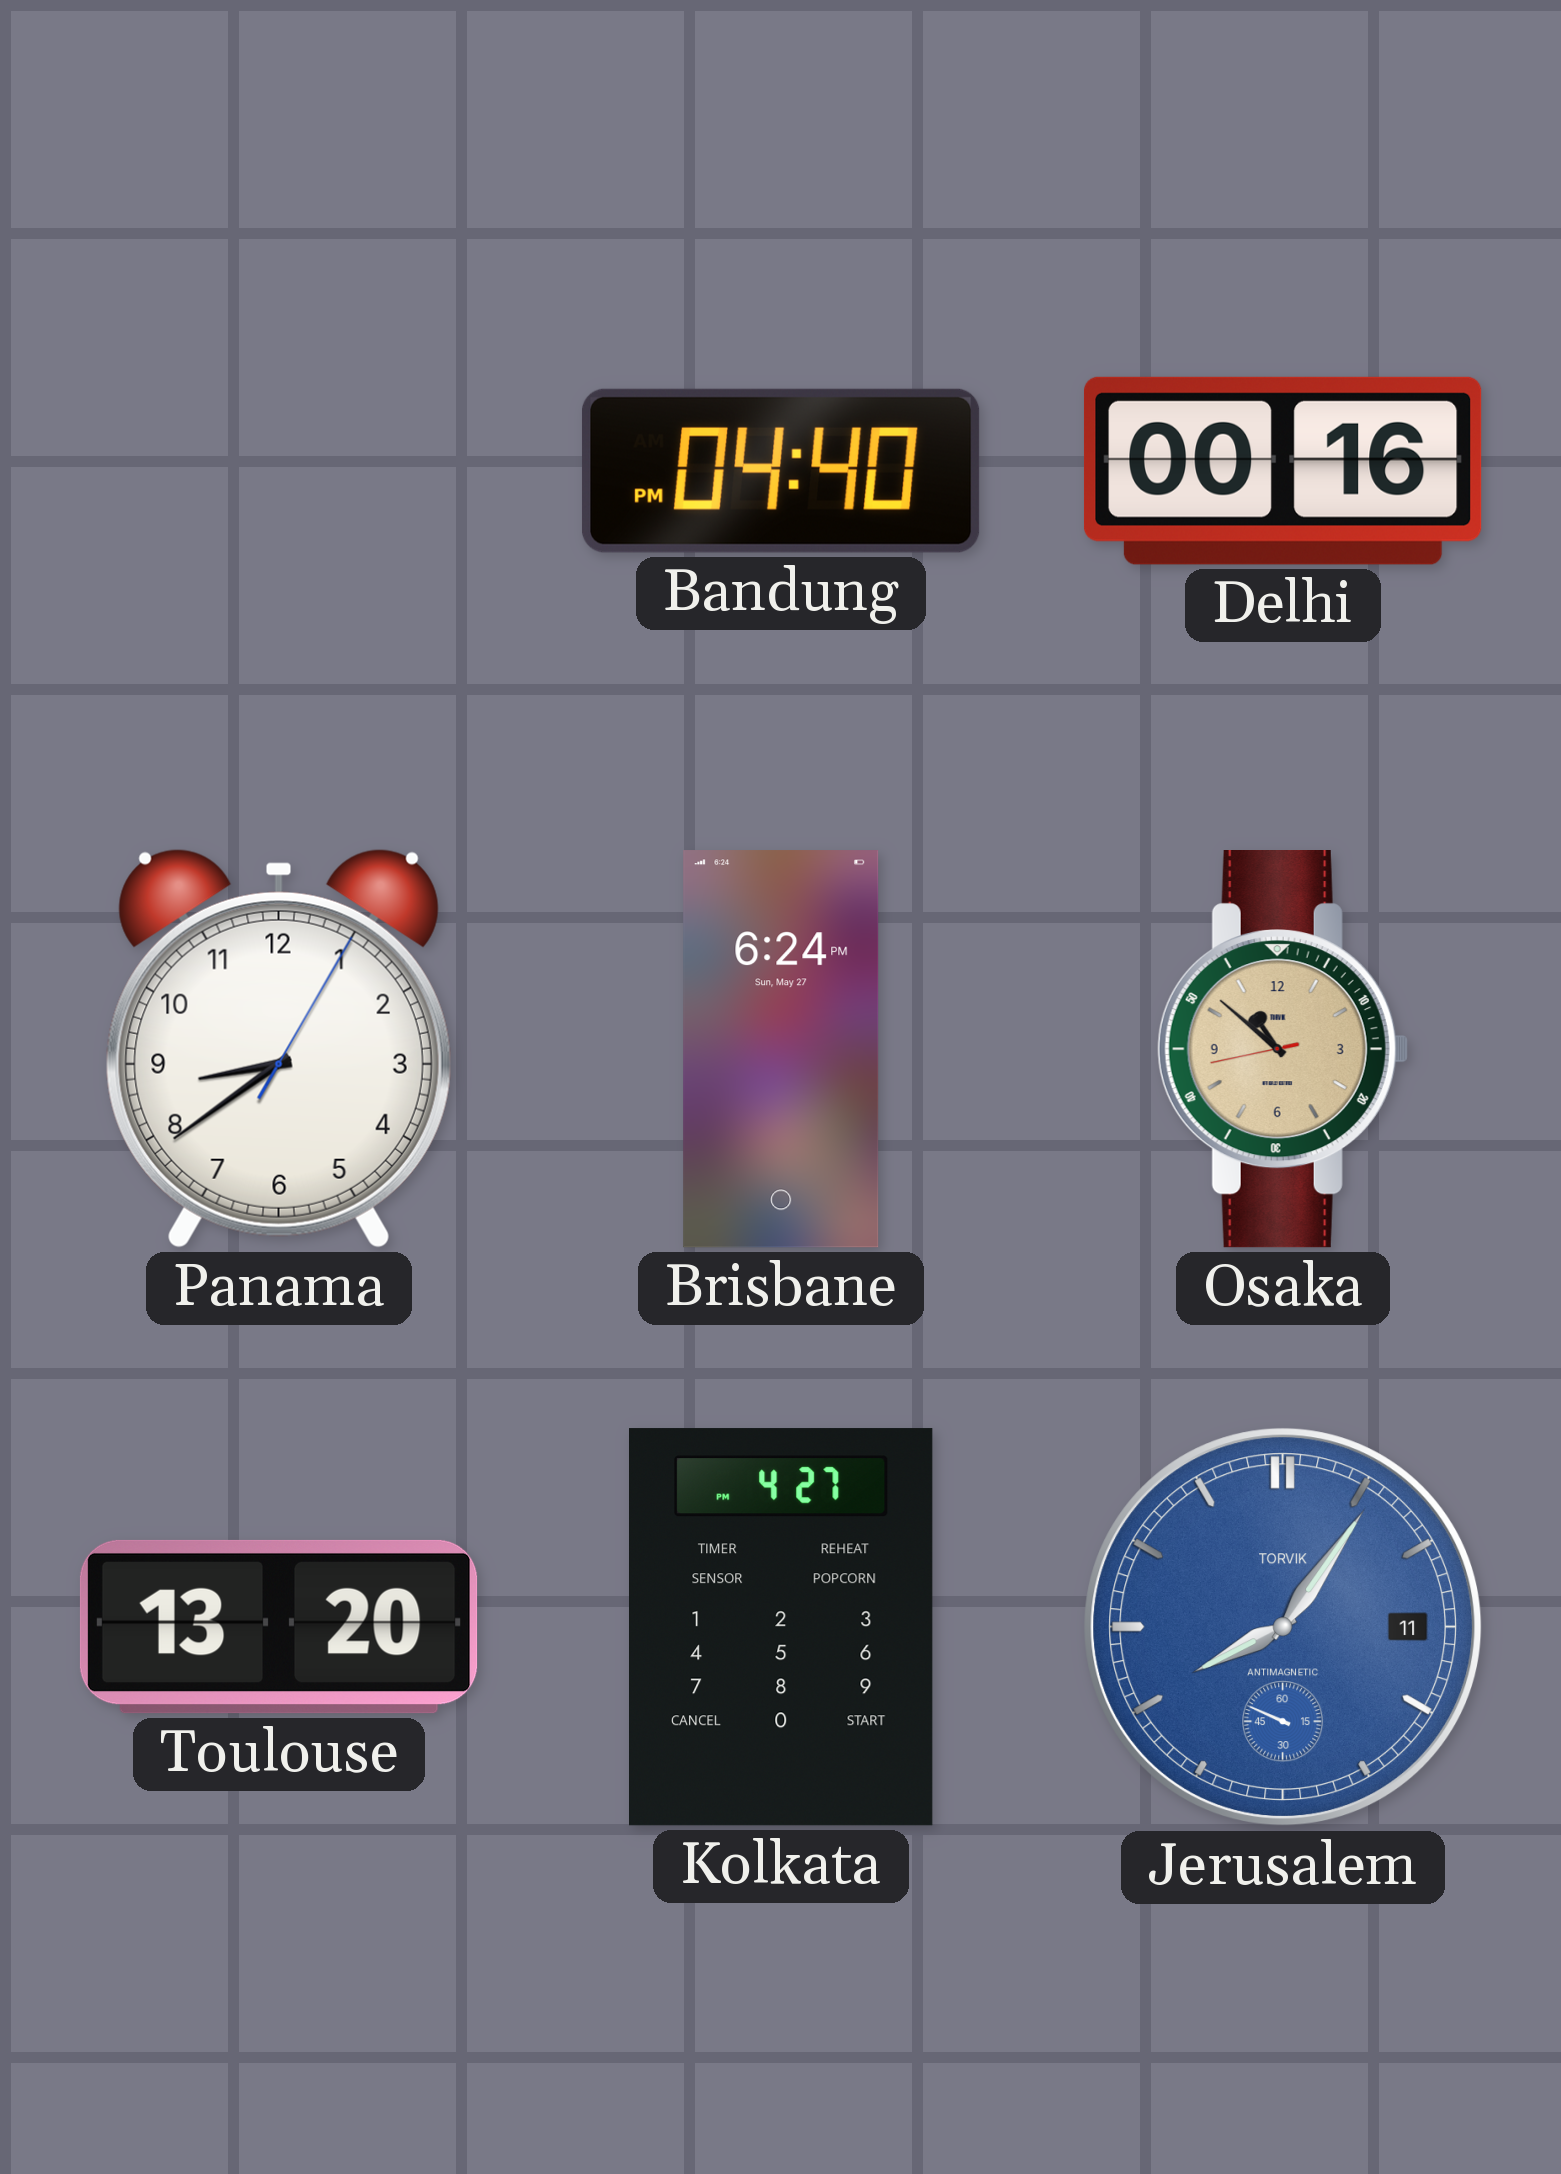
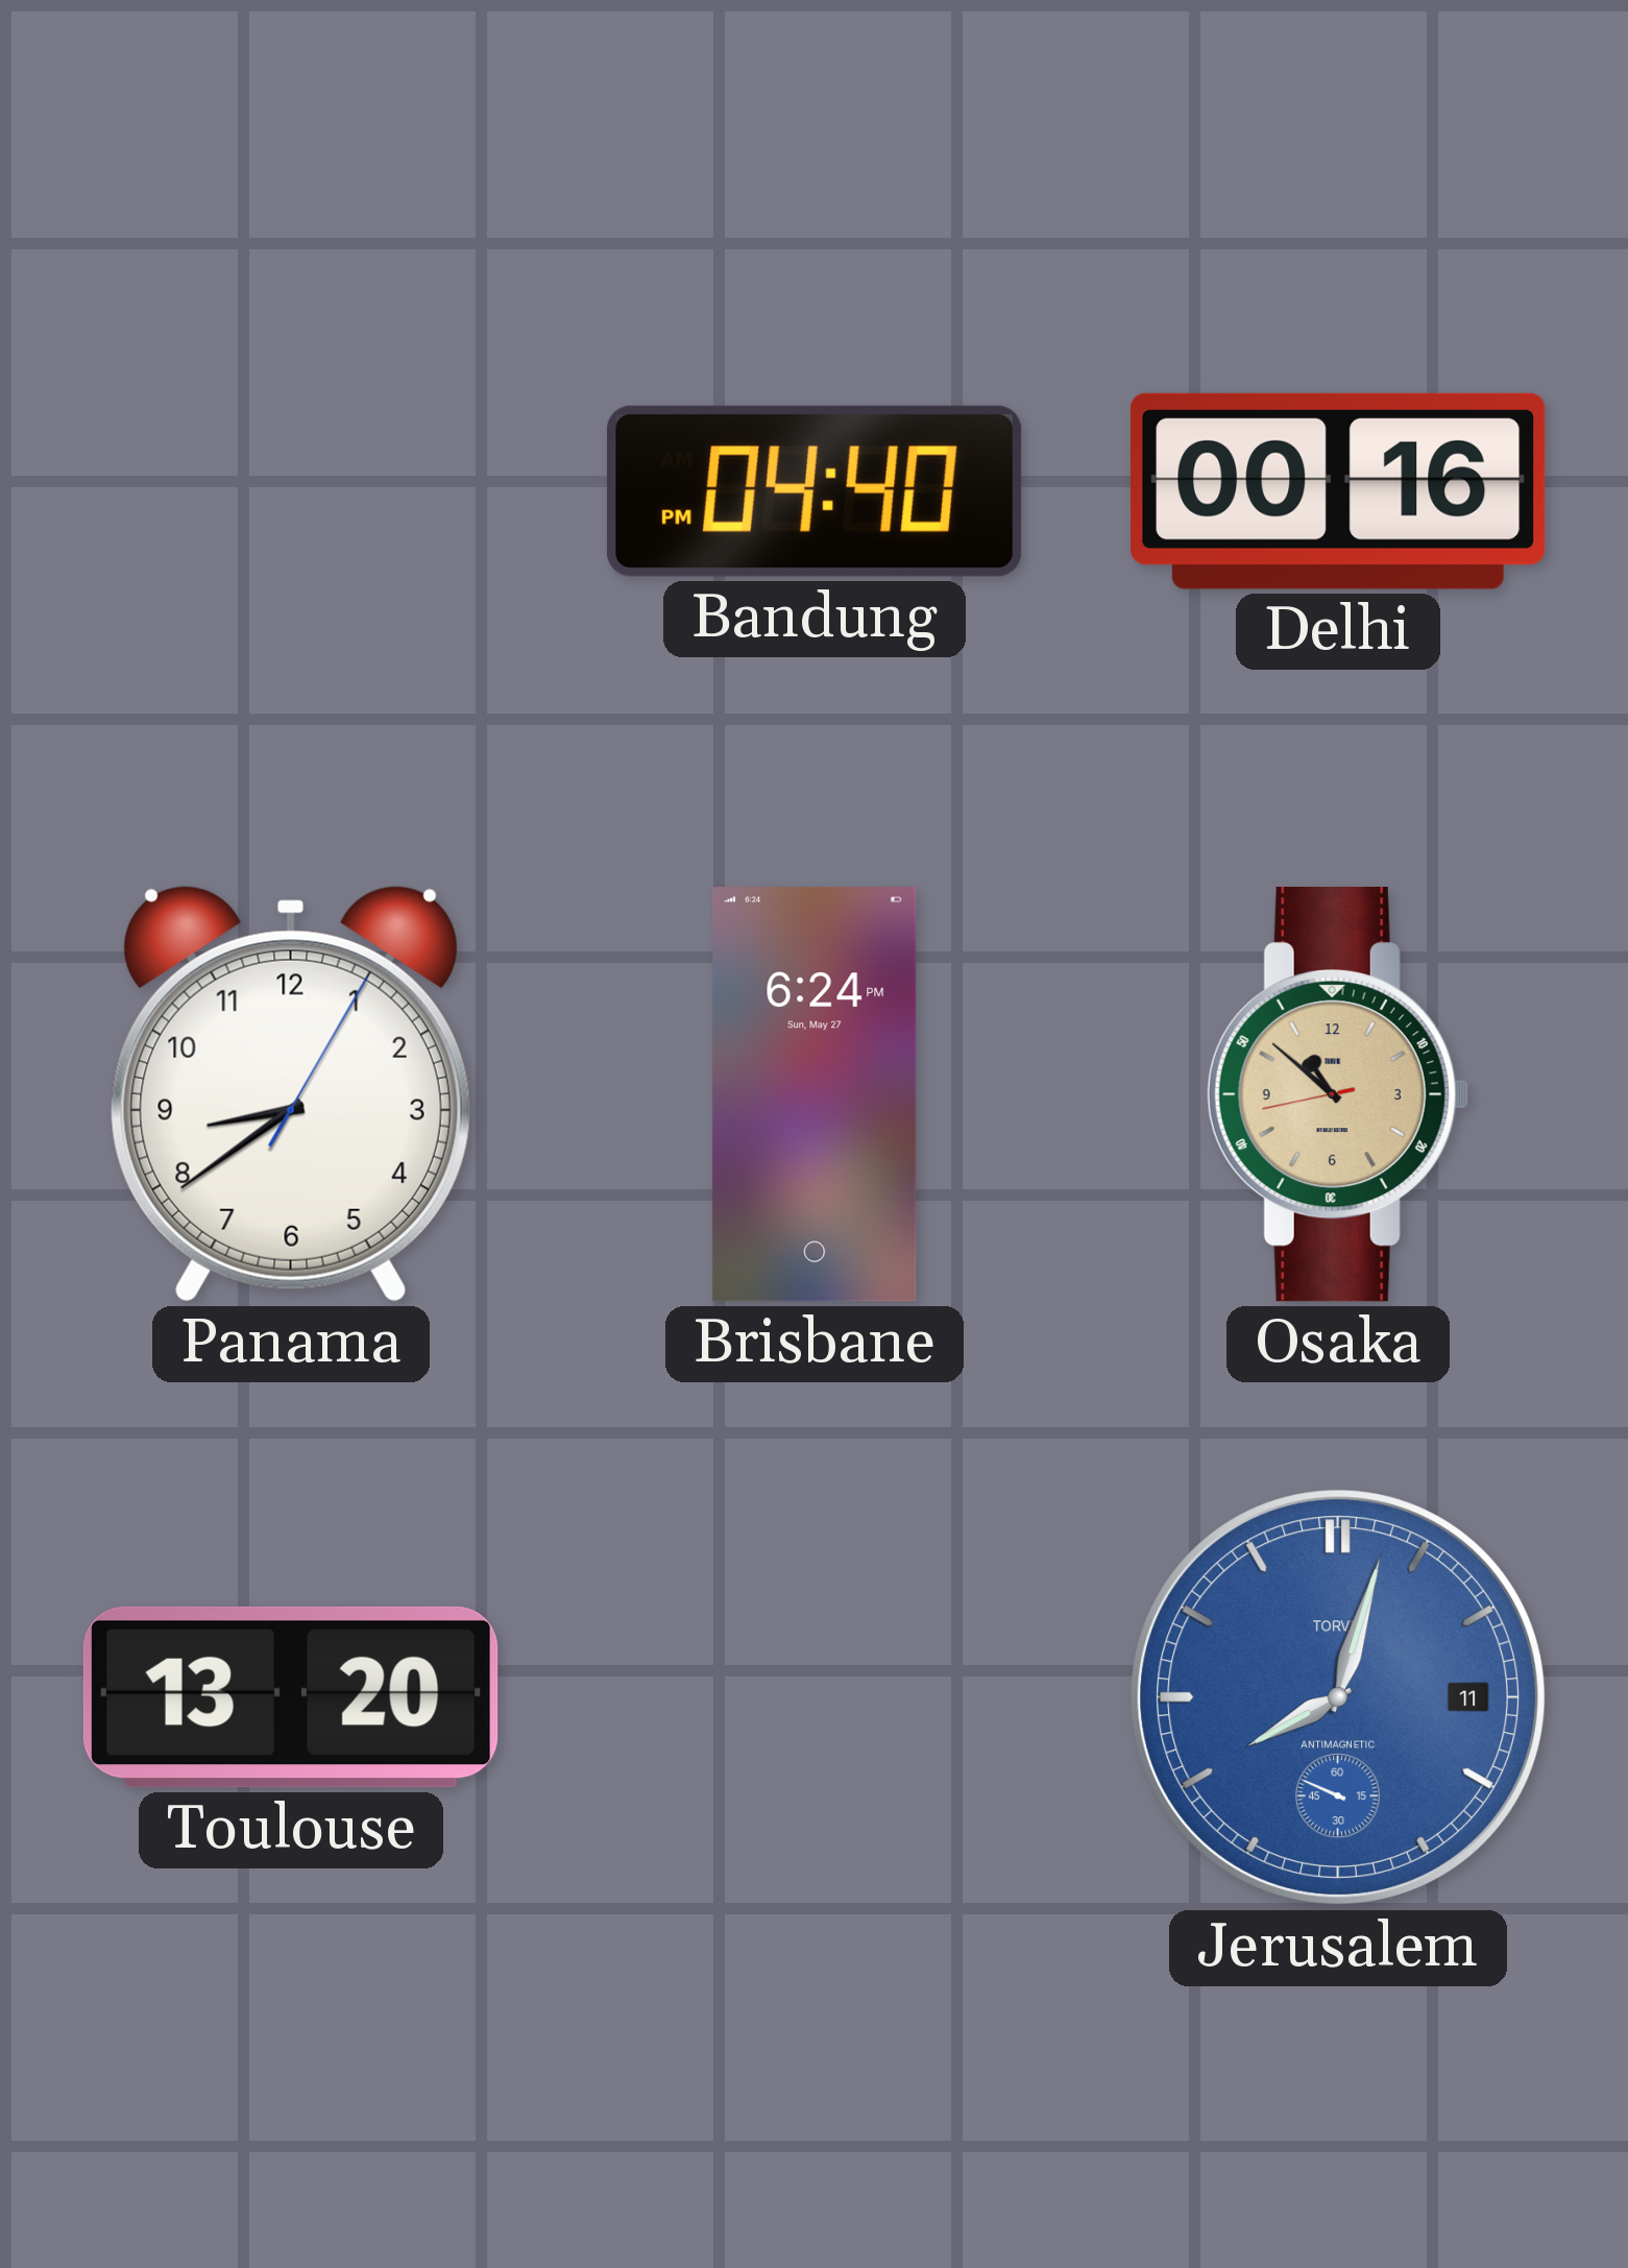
Kolkata: 4:27 -> none (782, 1627)
Jerusalem: 8:05 -> 8:02 (1338, 1697)
